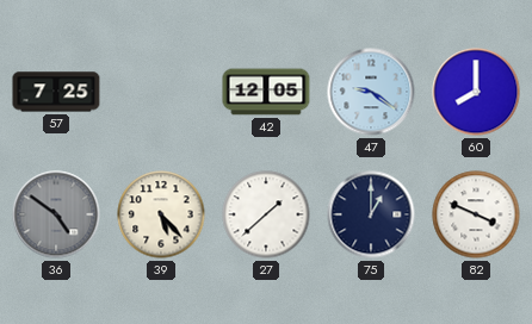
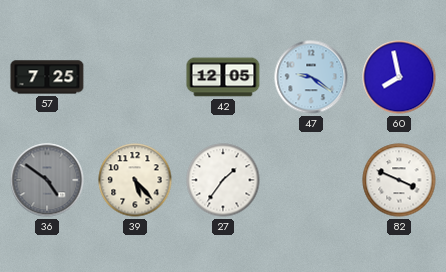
60: 8:00 -> 7:58 (399, 77)
27: 1:38 -> 1:36 (223, 180)
75: 1:00 -> none (371, 214)
